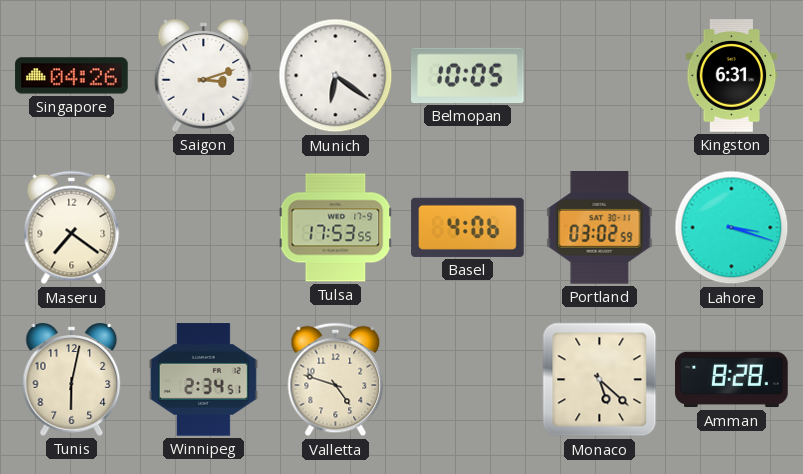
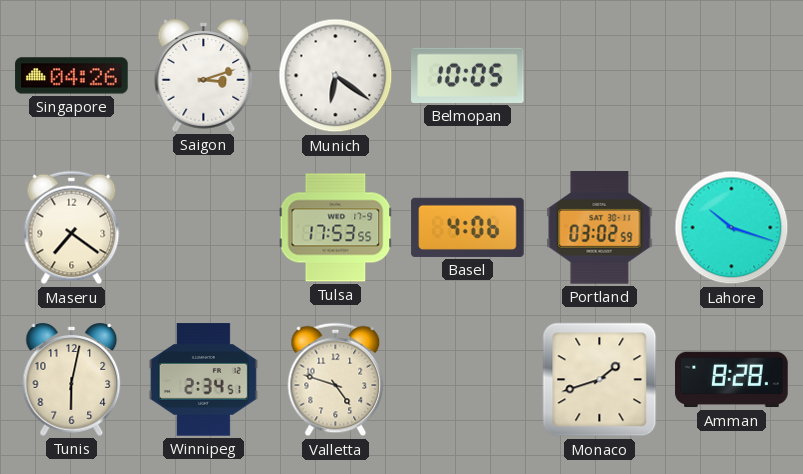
Kingston: 6:31 -> none (732, 76)
Lahore: 3:18 -> 10:18 (732, 228)
Monaco: 5:22 -> 1:42 (600, 380)
